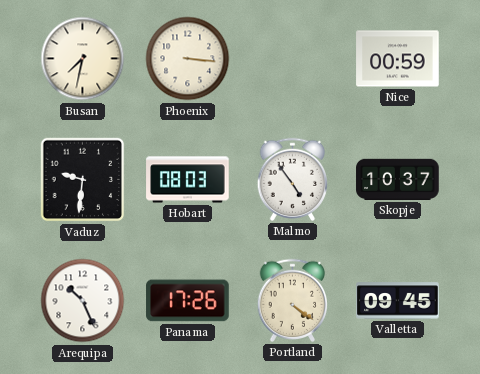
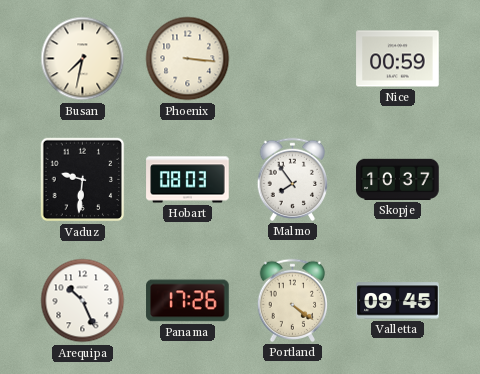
Malmo: 4:54 -> 7:54 (292, 179)
